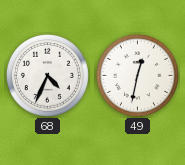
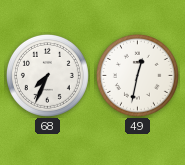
68: 4:34 -> 7:34 (47, 75)
